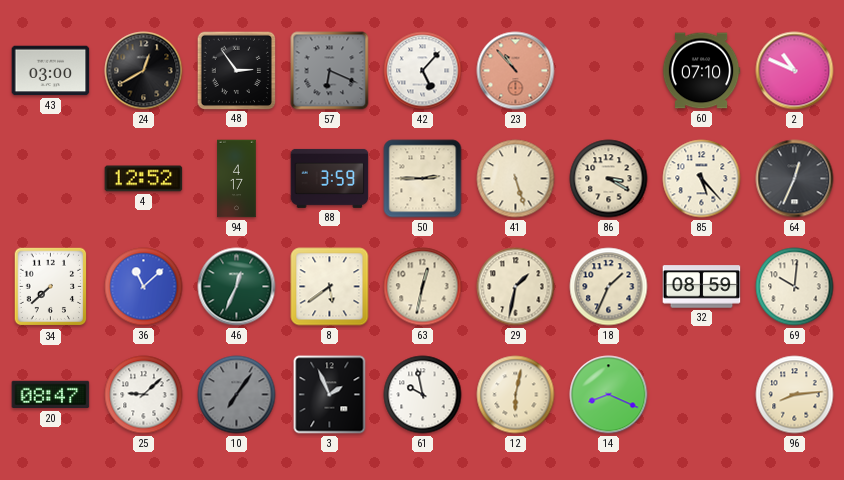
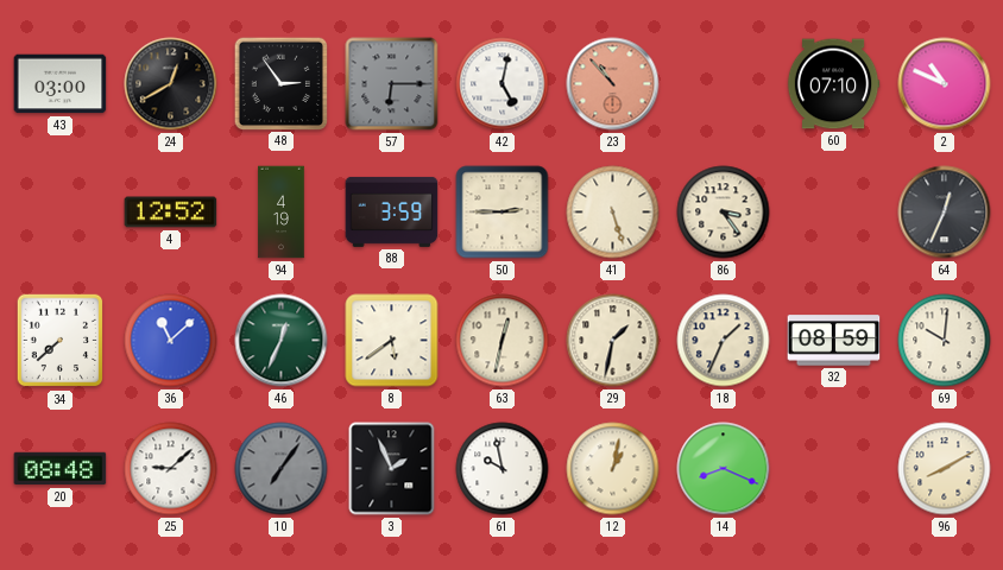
57: 6:19 -> 6:15 (392, 84)
42: 5:07 -> 5:02 (503, 84)
94: 4:17 -> 4:19 (282, 213)
86: 3:20 -> 3:24 (724, 213)
85: 5:23 -> none (702, 179)
20: 08:47 -> 08:48 (61, 469)
12: 6:02 -> 1:02 (613, 469)
96: 8:14 -> 8:10 (945, 469)
